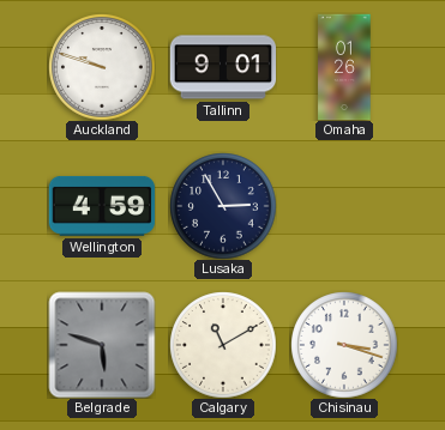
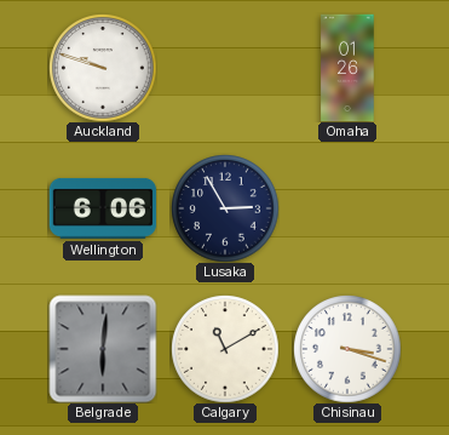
Tallinn: 9:01 -> none (223, 67)
Wellington: 4:59 -> 6:06 (103, 208)
Belgrade: 5:48 -> 6:01 (103, 349)
